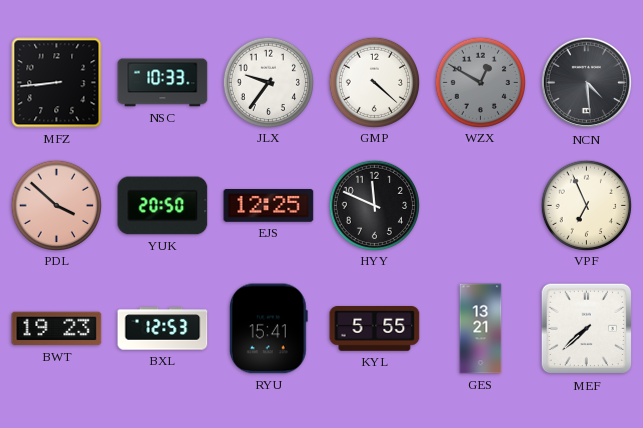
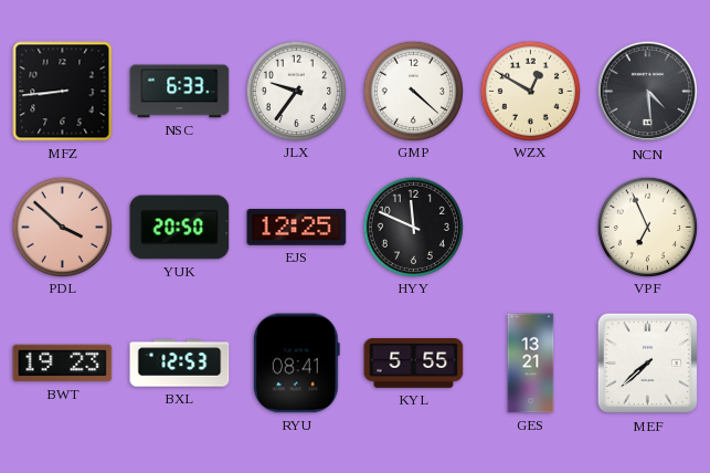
NSC: 10:33 -> 6:33 (180, 92)
WZX dial: grey -> cream (530, 91)
RYU: 15:41 -> 08:41 (296, 364)
